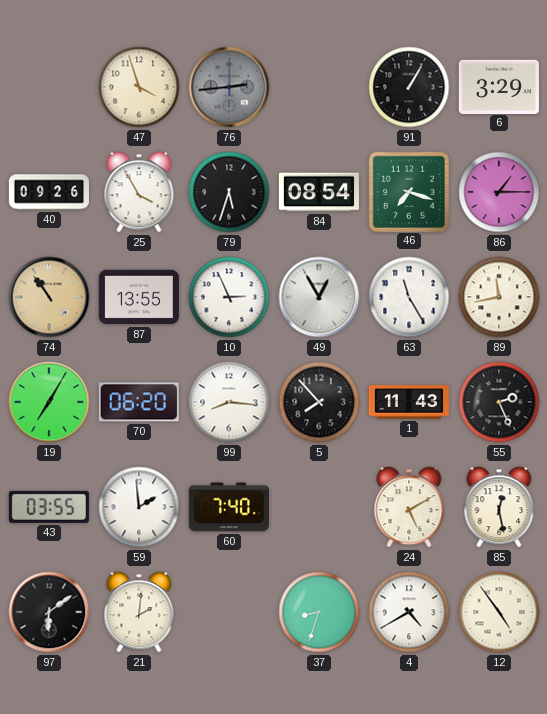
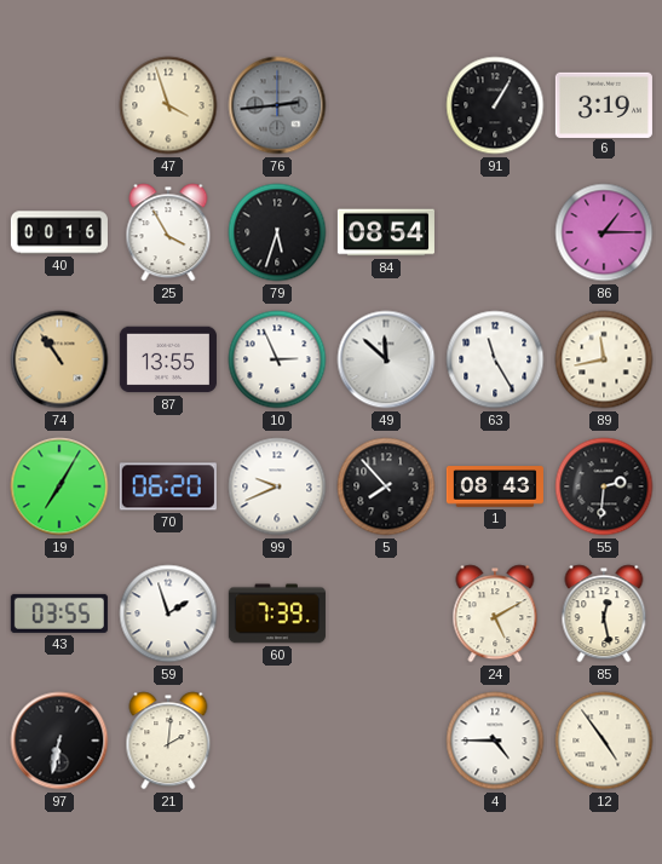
6: 3:29 -> 3:19 (604, 104)
40: 09:26 -> 00:16 (59, 232)
46: 7:18 -> none (408, 191)
49: 12:55 -> 11:52 (386, 359)
99: 8:16 -> 9:41 (277, 486)
1: 11:43 -> 08:43 (495, 486)
55: 2:26 -> 2:31 (604, 486)
59: 1:59 -> 1:57 (168, 614)
60: 7:40 -> 7:39 (277, 614)
97: 6:09 -> 6:32 (59, 741)
37: 8:33 -> none (319, 612)
4: 4:40 -> 4:45 (495, 741)
